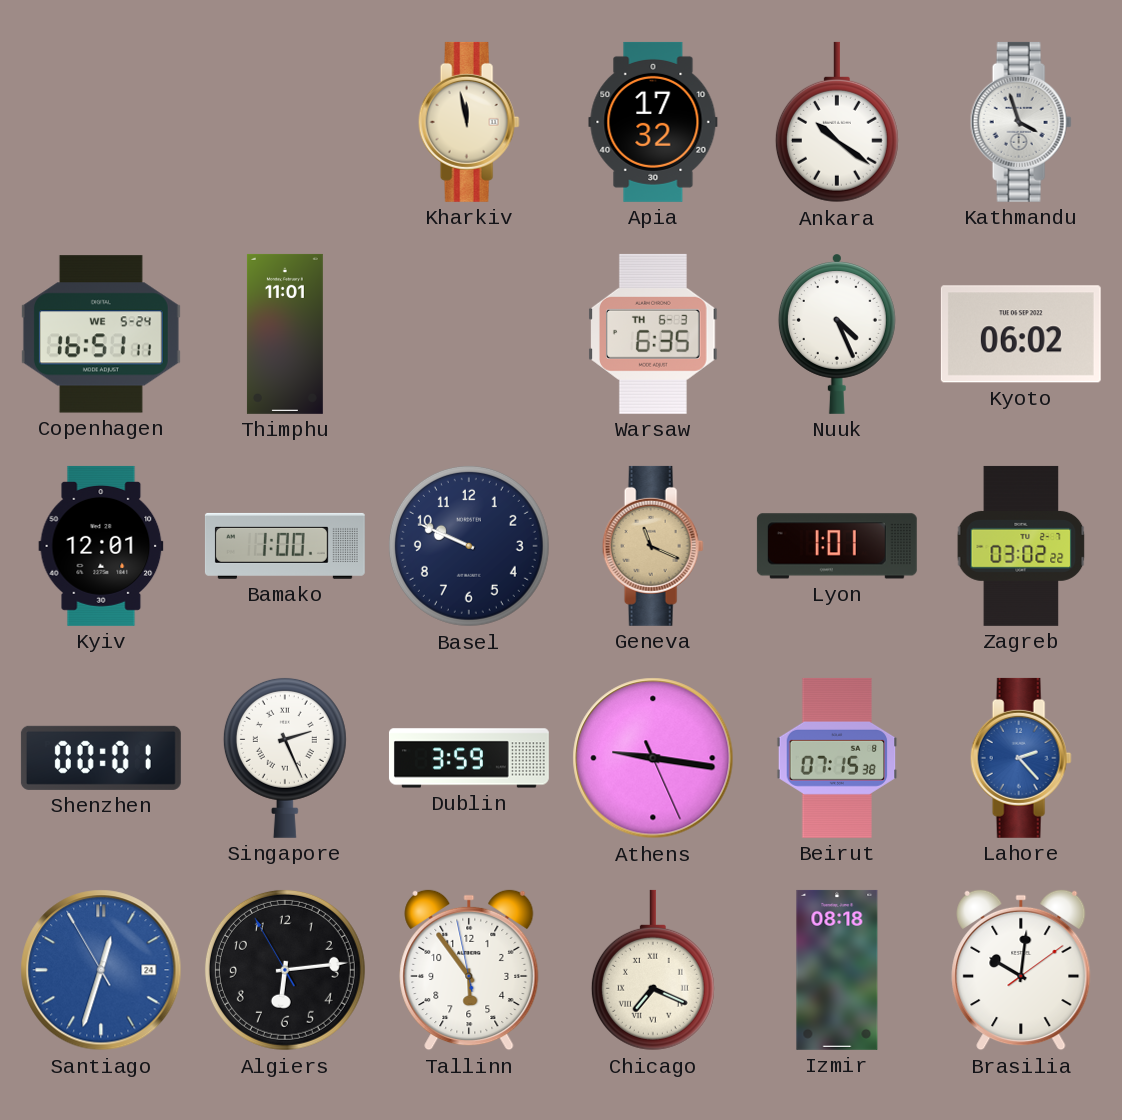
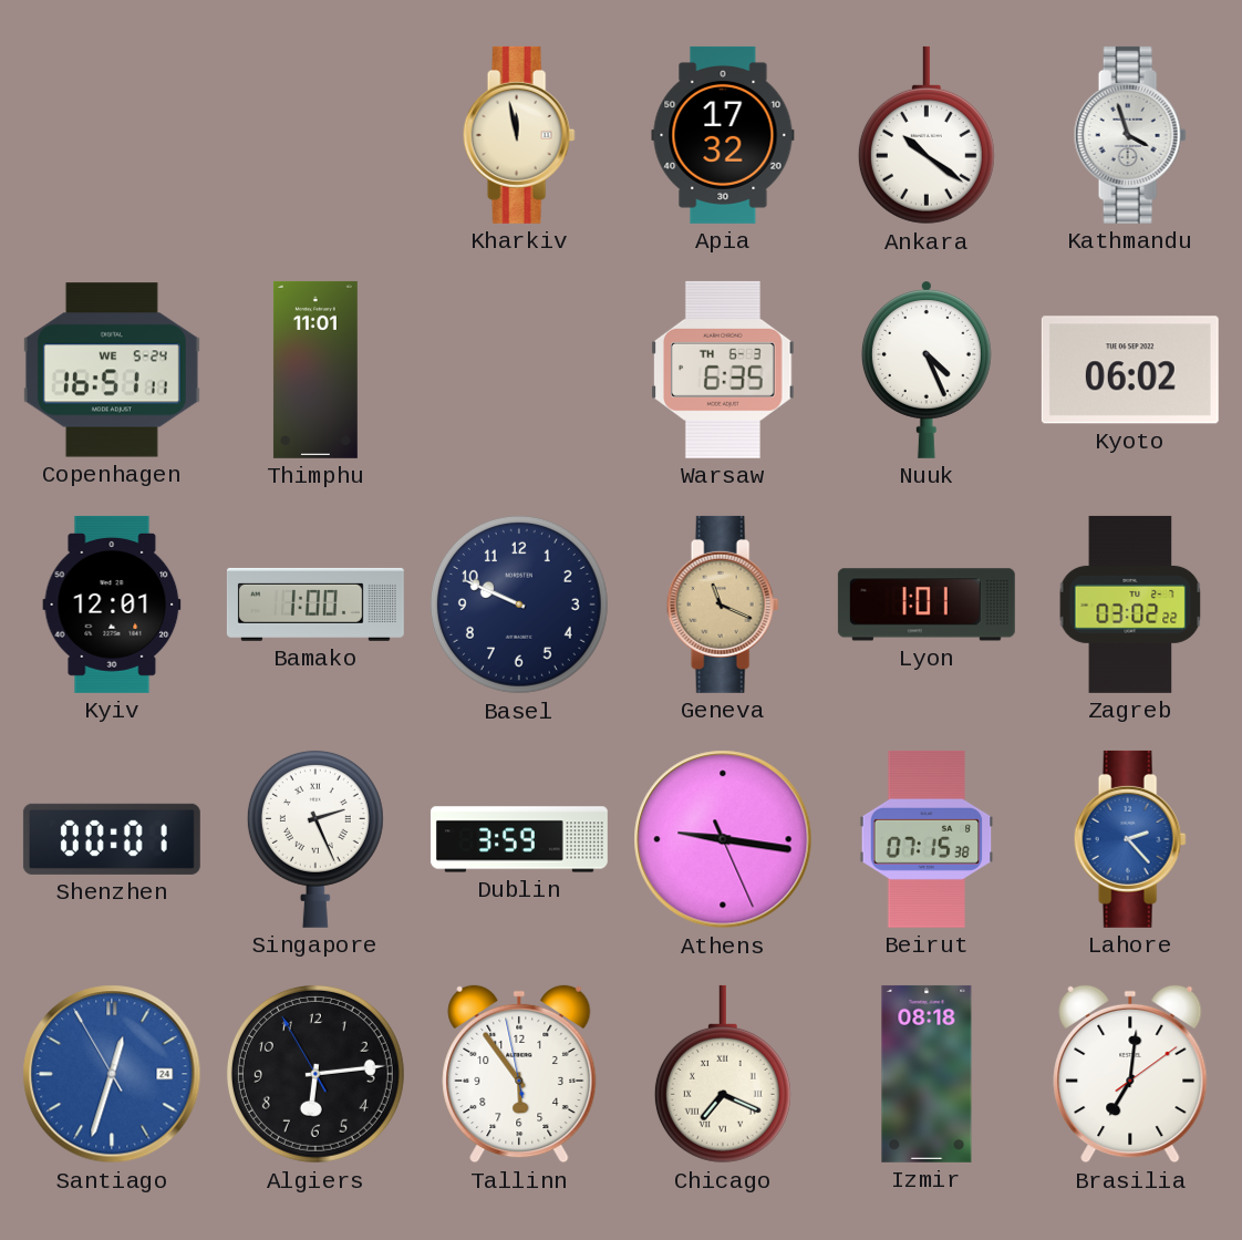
Brasilia: 10:01 -> 7:01 (1130, 1074)
